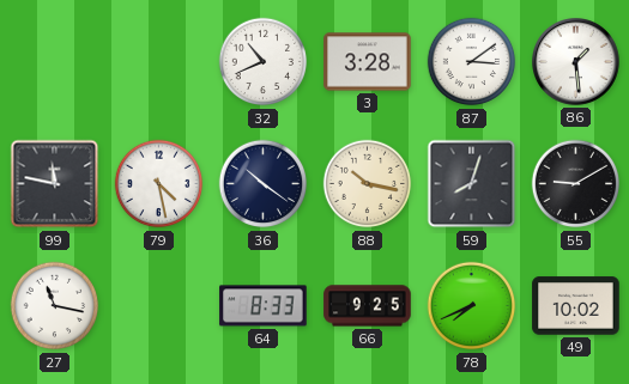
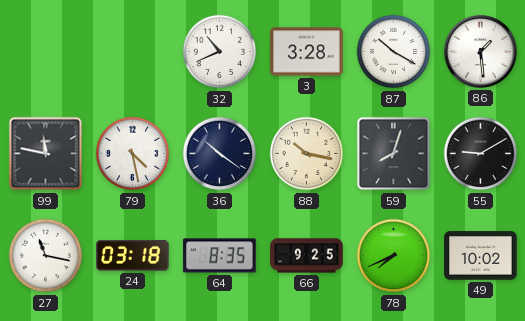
87: 3:09 -> 10:20 (394, 52)
24: none -> 03:18 (133, 256)
64: 8:33 -> 8:35 (220, 256)
